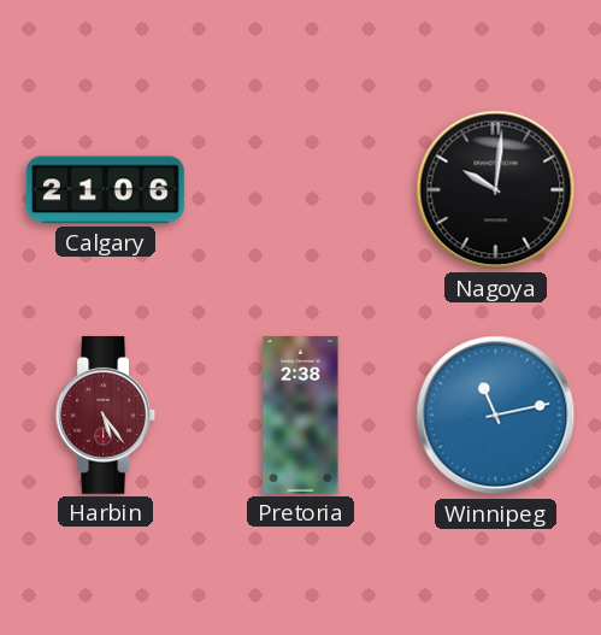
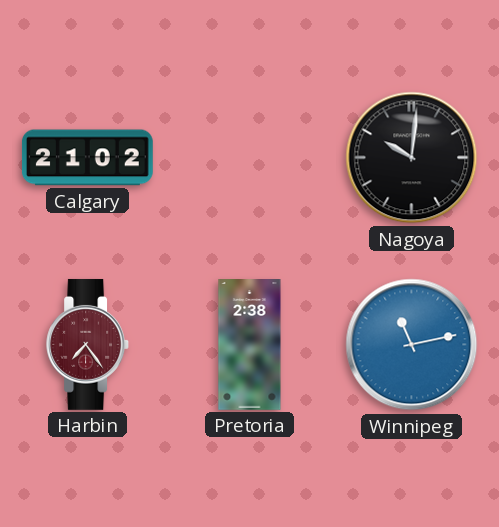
Calgary: 21:06 -> 21:02 (87, 158)
Harbin: 5:24 -> 7:24 (87, 344)
